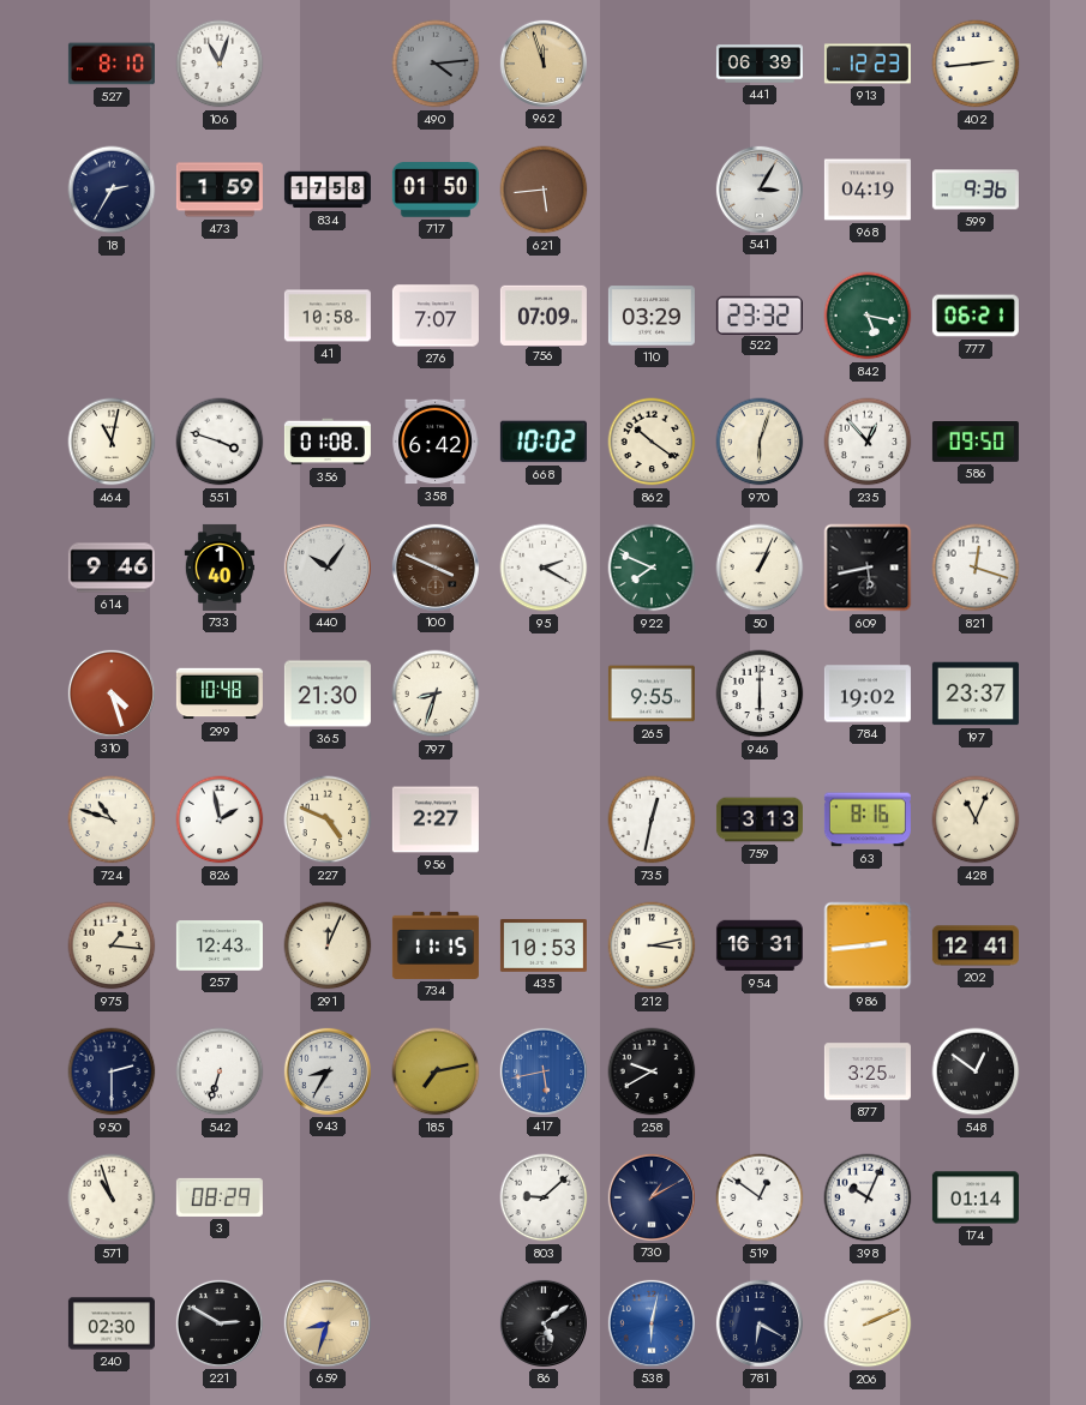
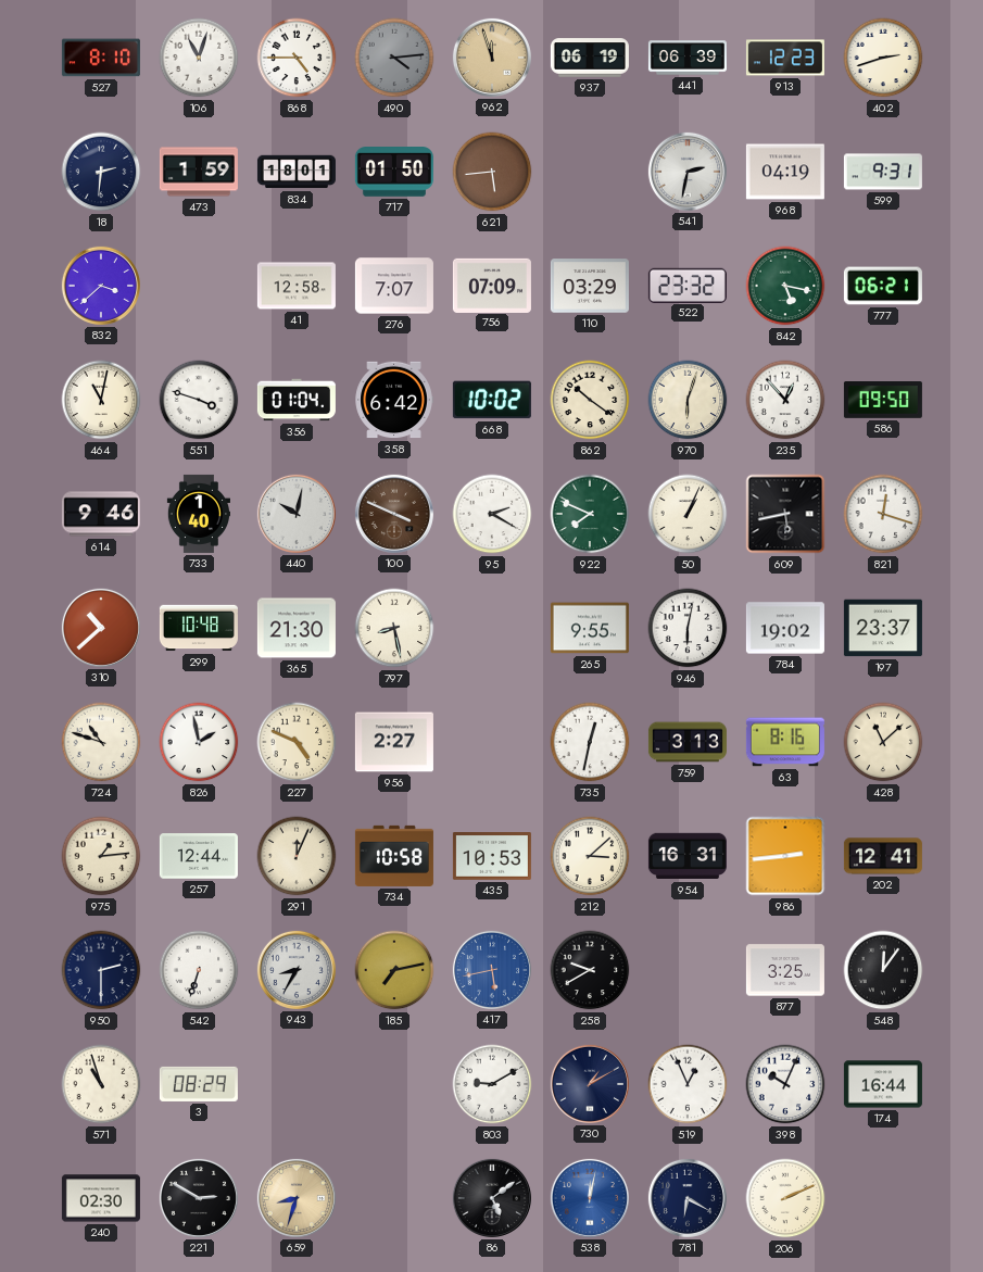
868: none -> 4:45 (297, 58)
937: none -> 06:19 (590, 58)
402: 2:44 -> 2:42 (883, 58)
18: 2:35 -> 2:31 (101, 172)
834: 17:58 -> 18:01 (297, 172)
541: 3:05 -> 2:32 (688, 172)
599: 9:36 -> 9:31 (883, 172)
832: none -> 3:38 (101, 286)
41: 10:58 -> 12:58 (297, 286)
356: 01:08 -> 01:04 (297, 400)
440: 10:06 -> 10:02 (297, 514)
310: 4:27 -> 10:38 (101, 628)
797: 8:33 -> 8:28 (394, 628)
946: 6:00 -> 6:02 (688, 628)
428: 11:04 -> 11:08 (883, 742)
975: 1:16 -> 1:14 (101, 856)
257: 12:43 -> 12:44 (199, 856)
734: 11:15 -> 10:58 (394, 856)
212: 3:13 -> 3:08 (590, 856)
548: 12:51 -> 12:06 (883, 970)
803: 9:08 -> 9:10 (492, 1084)
519: 12:51 -> 12:56 (688, 1084)
174: 01:14 -> 16:44 (883, 1084)
538: 6:02 -> 12:02 (590, 1198)
